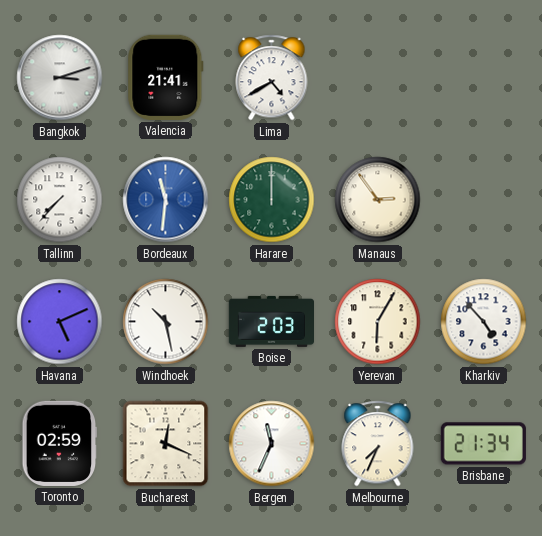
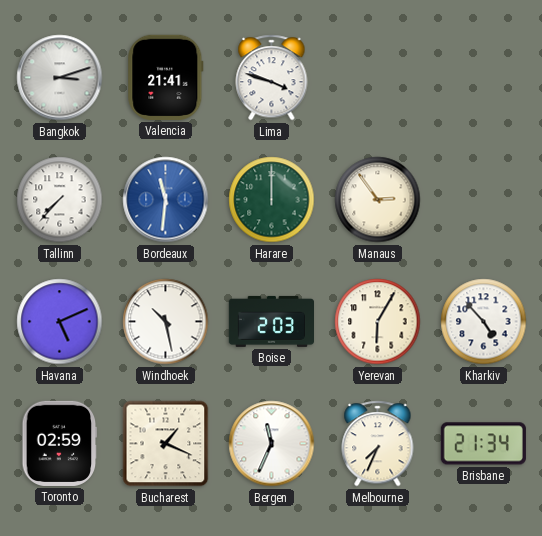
Lima: 4:40 -> 3:48 (272, 78)
Bucharest: 12:19 -> 1:19 (166, 444)
